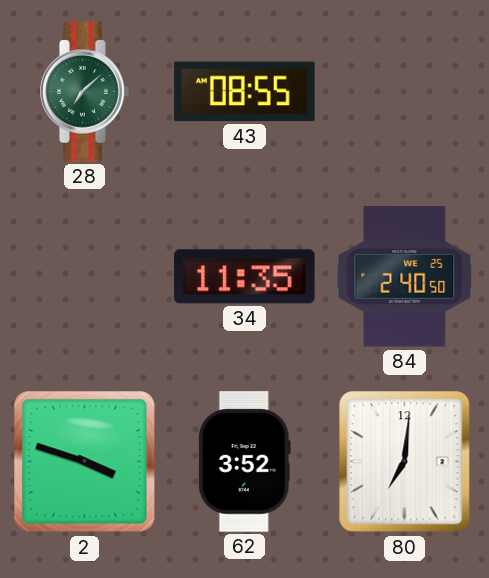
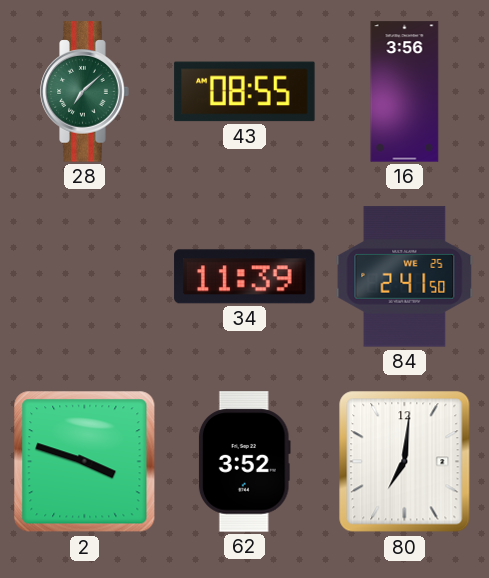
16: none -> 3:56 (405, 92)
34: 11:35 -> 11:39 (245, 277)
84: 2:40 -> 2:41 (405, 277)
